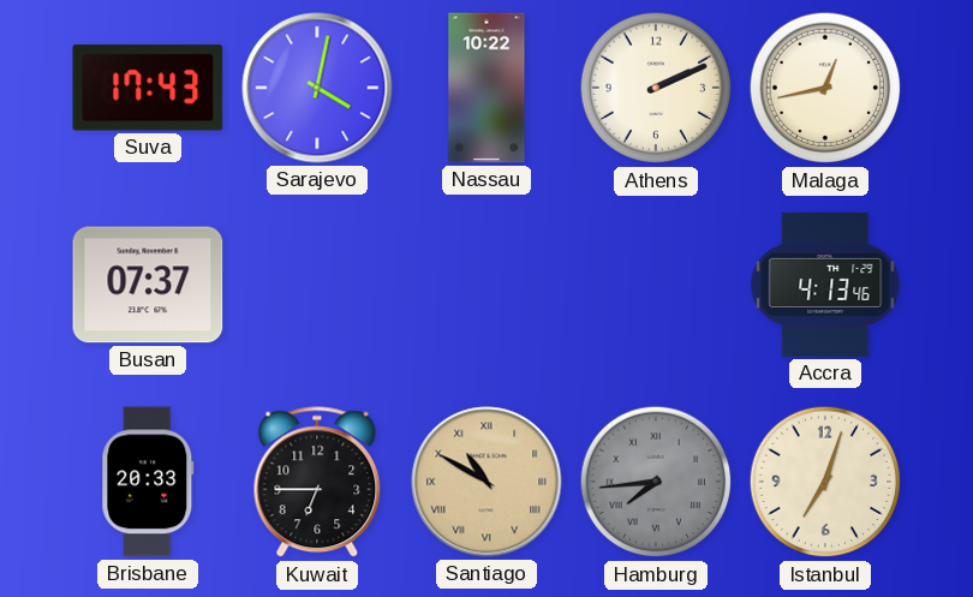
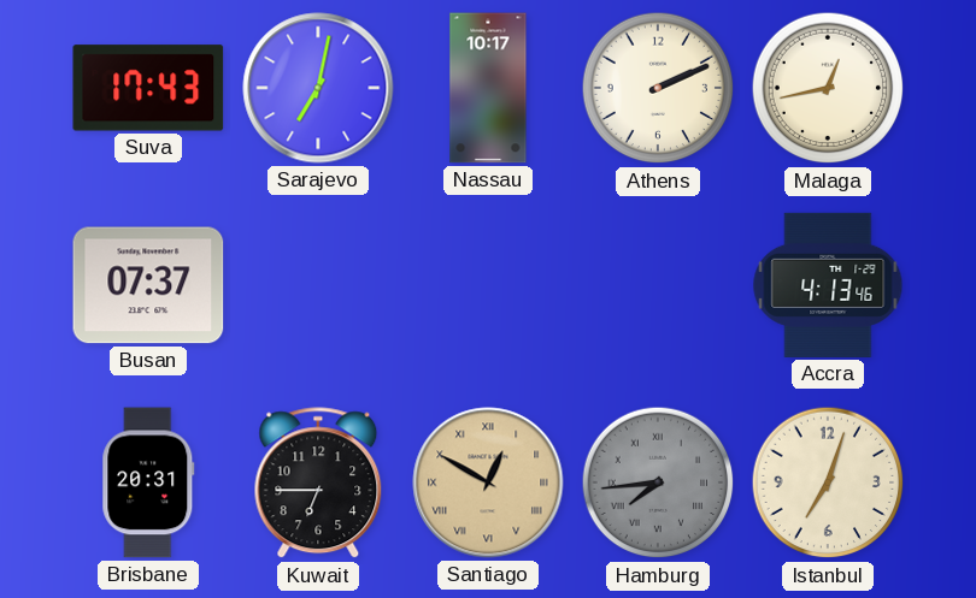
Sarajevo: 4:02 -> 7:02 (318, 88)
Nassau: 10:22 -> 10:17 (488, 88)
Brisbane: 20:33 -> 20:31 (148, 482)
Santiago: 10:50 -> 12:50 (488, 482)
